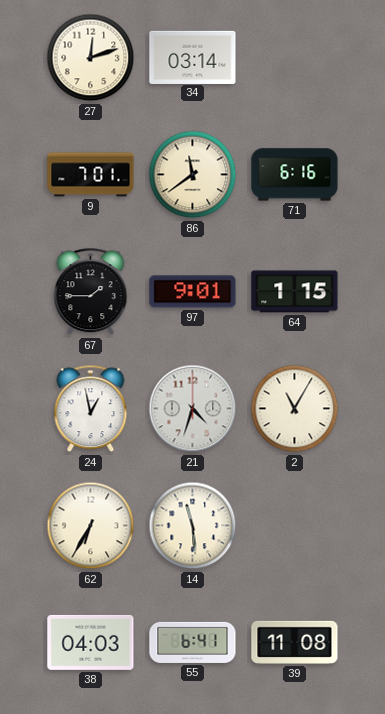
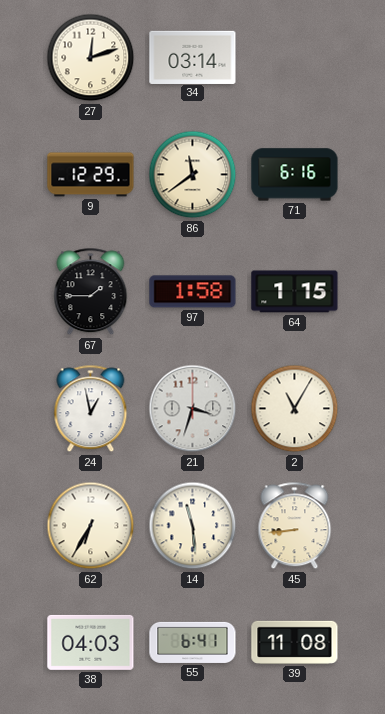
9: 7:01 -> 12:29 (91, 175)
97: 9:01 -> 1:58 (193, 292)
21: 4:33 -> 3:33 (193, 409)
45: none -> 8:44 (295, 526)
